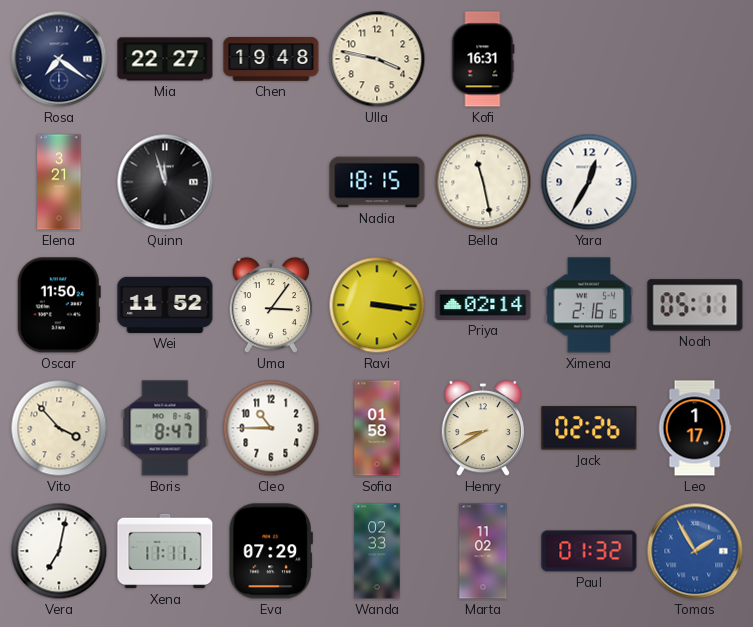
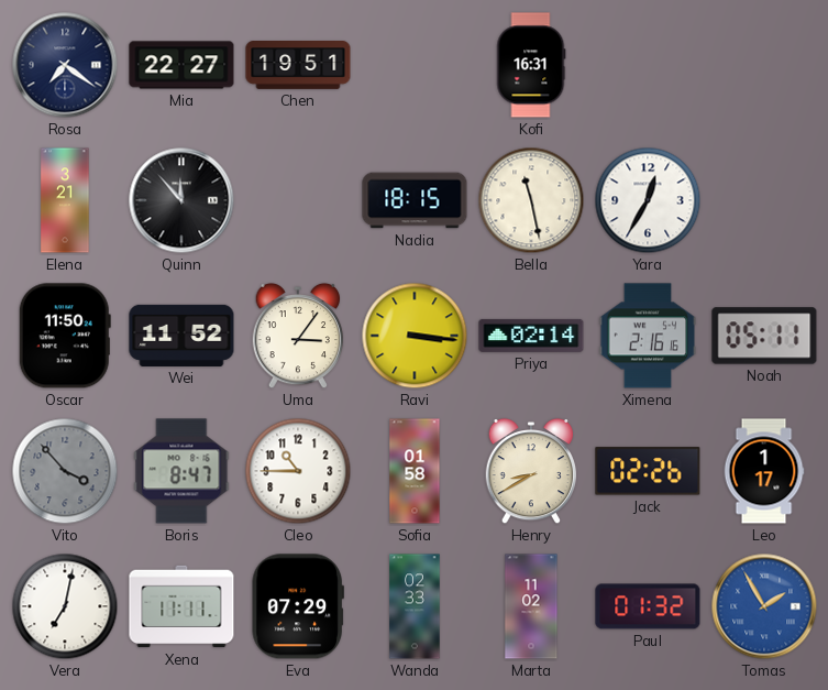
Chen: 19:48 -> 19:51 (298, 66)
Ulla: 3:47 -> none (377, 59)
Quinn: 11:57 -> 11:53 (181, 200)
Vito dial: cream -> grey (65, 471)
